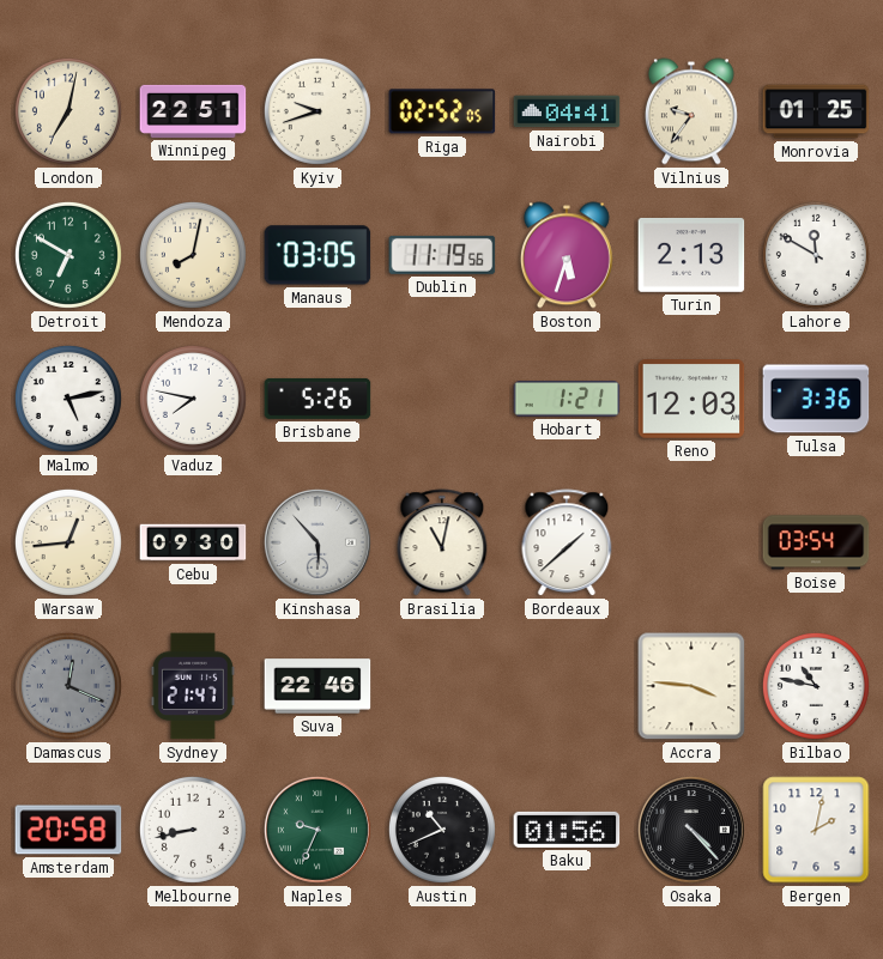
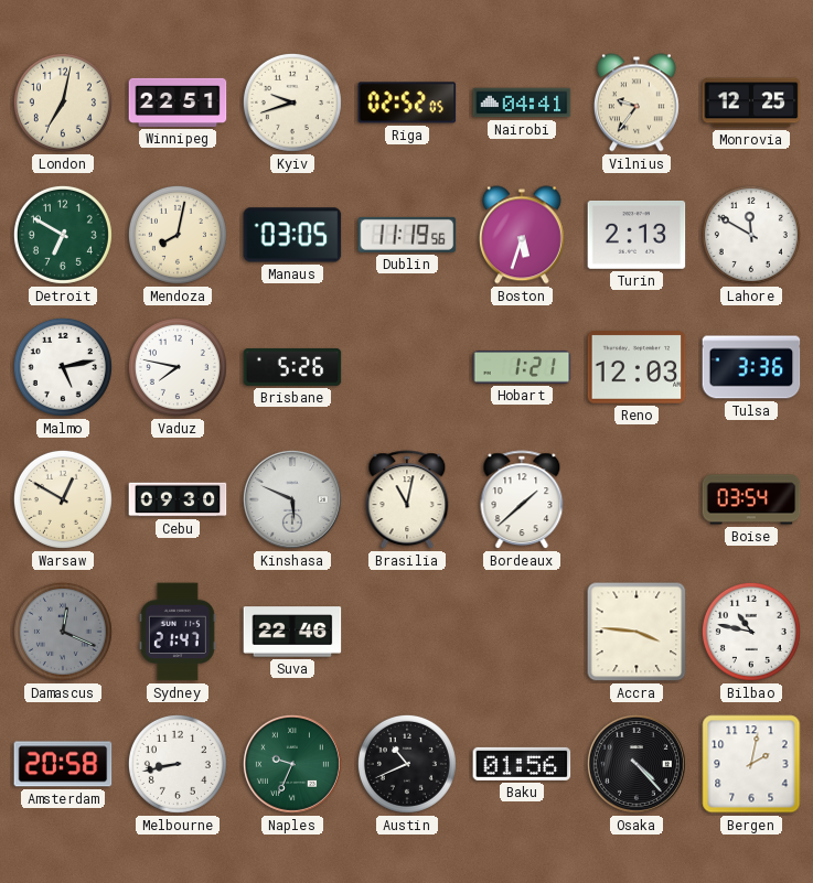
Monrovia: 01:25 -> 12:25 (751, 103)
Warsaw: 12:44 -> 12:50 (63, 499)
Kinshasa: 5:53 -> 5:49 (292, 499)
